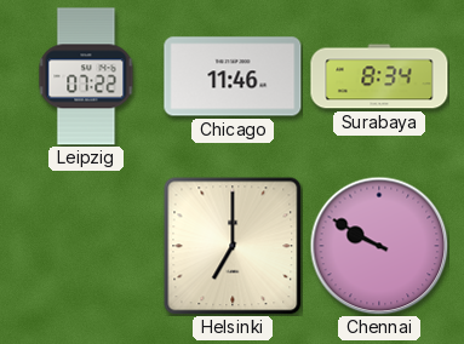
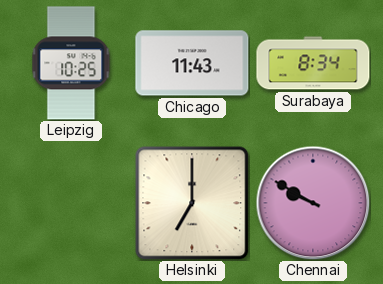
Leipzig: 07:22 -> 10:25 (71, 63)
Chicago: 11:46 -> 11:43 (192, 63)
